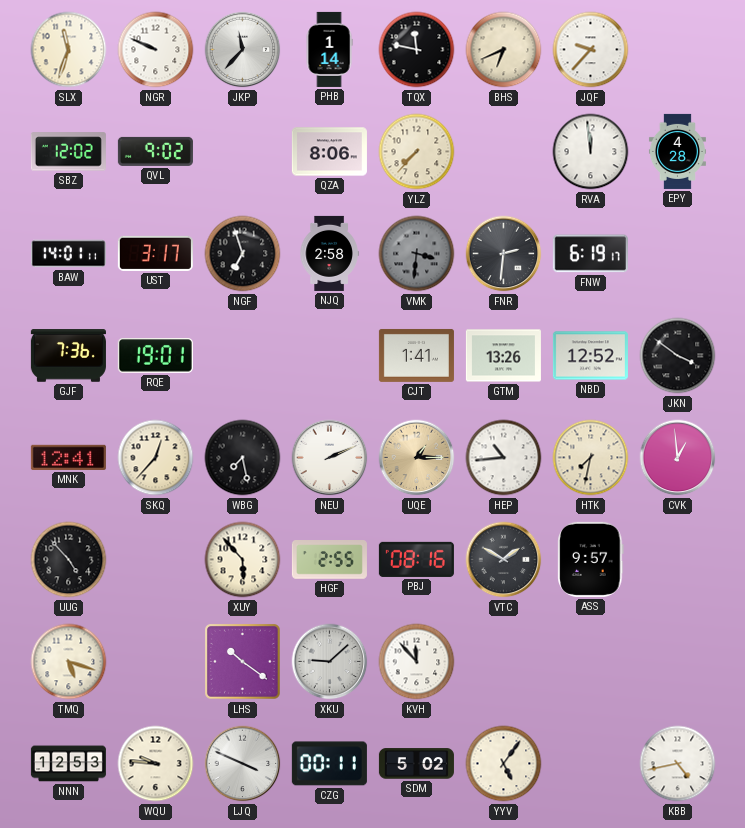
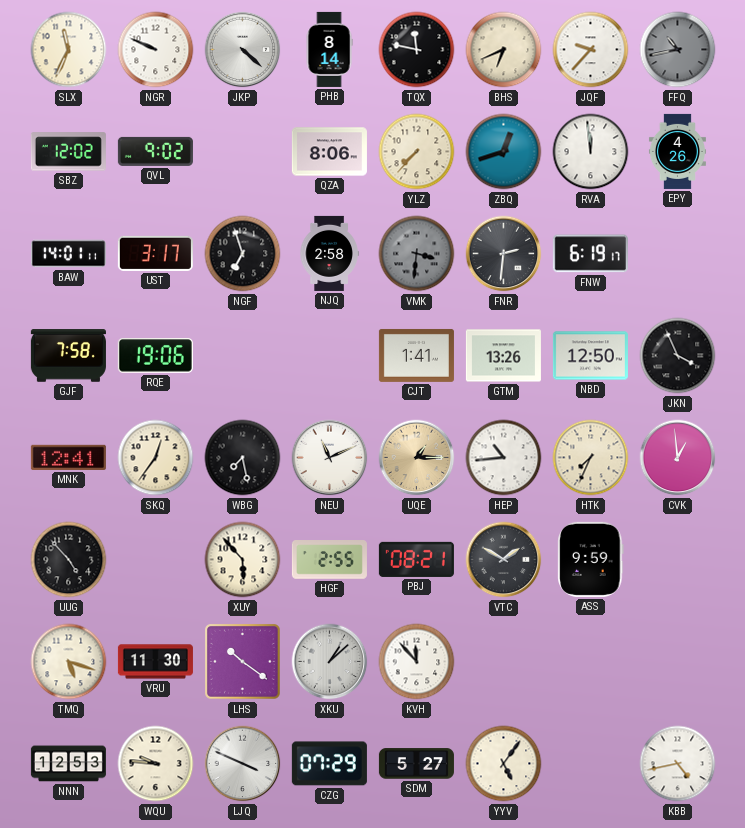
SLX: 11:33 -> 11:34 (69, 50)
JKP: 11:37 -> 4:22 (243, 50)
PHB: 1:14 -> 8:14 (329, 49)
FFQ: none -> 10:43 (678, 50)
ZBQ: none -> 12:42 (504, 152)
EPY: 4:28 -> 4:26 (677, 151)
GJF: 7:36 -> 7:58 (68, 356)
RQE: 19:01 -> 19:06 (155, 356)
NBD: 12:52 -> 12:50 (590, 356)
JKN: 3:51 -> 3:56 (678, 356)
SKQ: 12:37 -> 12:36 (156, 458)
NEU: 2:11 -> 11:11 (330, 458)
HTK: 7:32 -> 7:34 (591, 458)
PBJ: 08:16 -> 08:21 (416, 559)
ASS: 9:57 -> 9:59 (591, 559)
VRU: none -> 11:30 (155, 662)
XKU: 9:08 -> 1:08 (330, 662)
CZG: 00:11 -> 07:29 (329, 764)
SDM: 5:02 -> 5:27 (416, 764)
